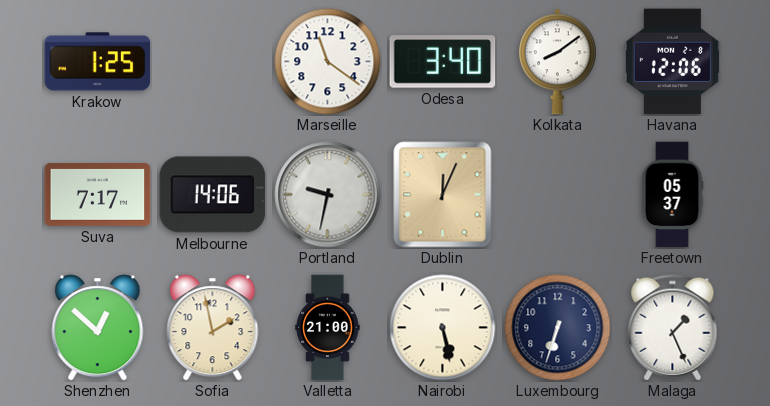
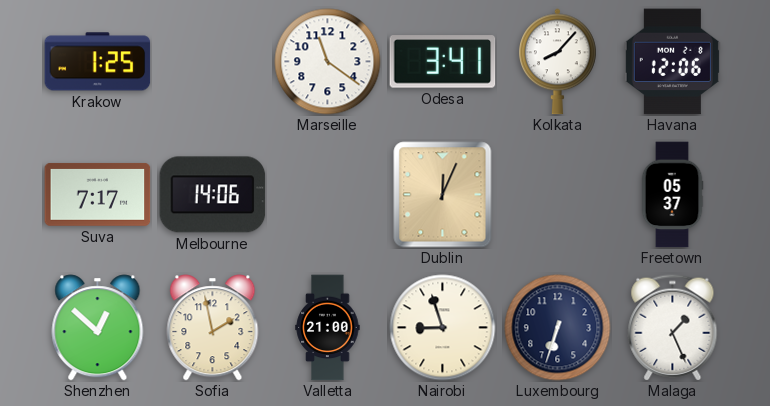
Odesa: 3:40 -> 3:41 (443, 62)
Kolkata: 8:09 -> 8:07 (558, 62)
Portland: 9:32 -> none (328, 195)
Nairobi: 5:28 -> 8:57 (443, 328)
